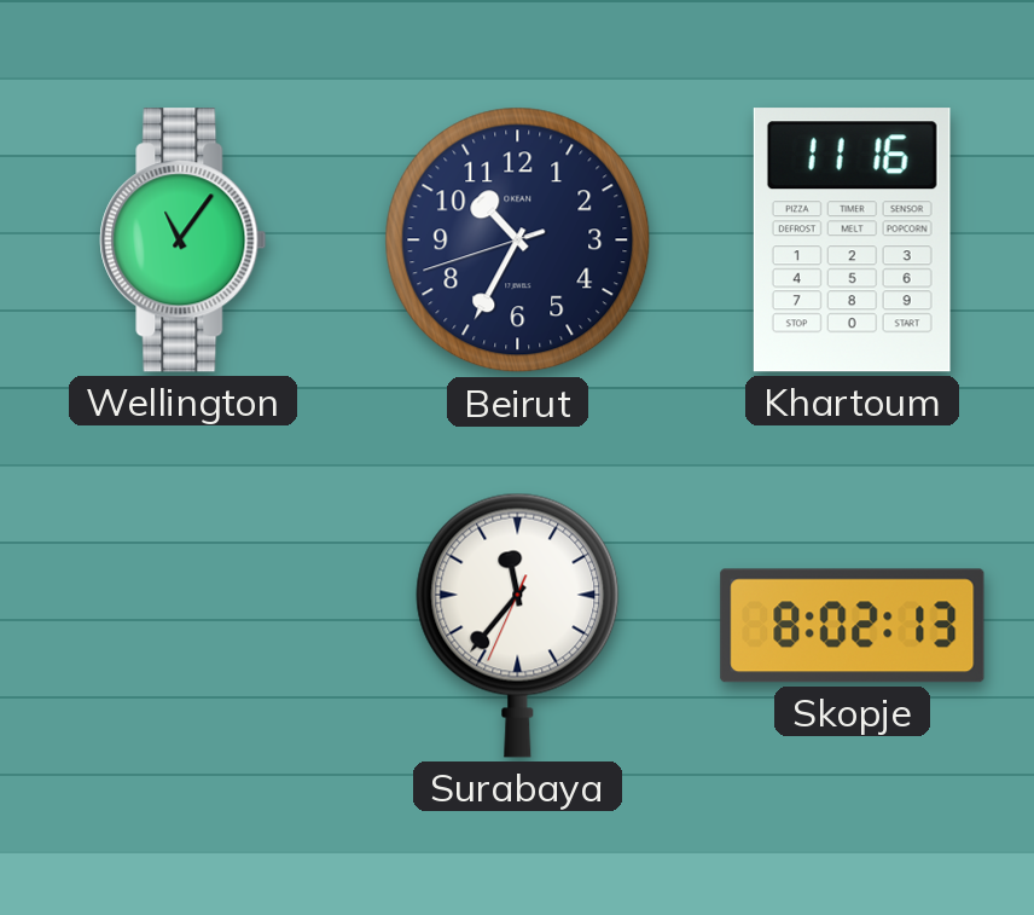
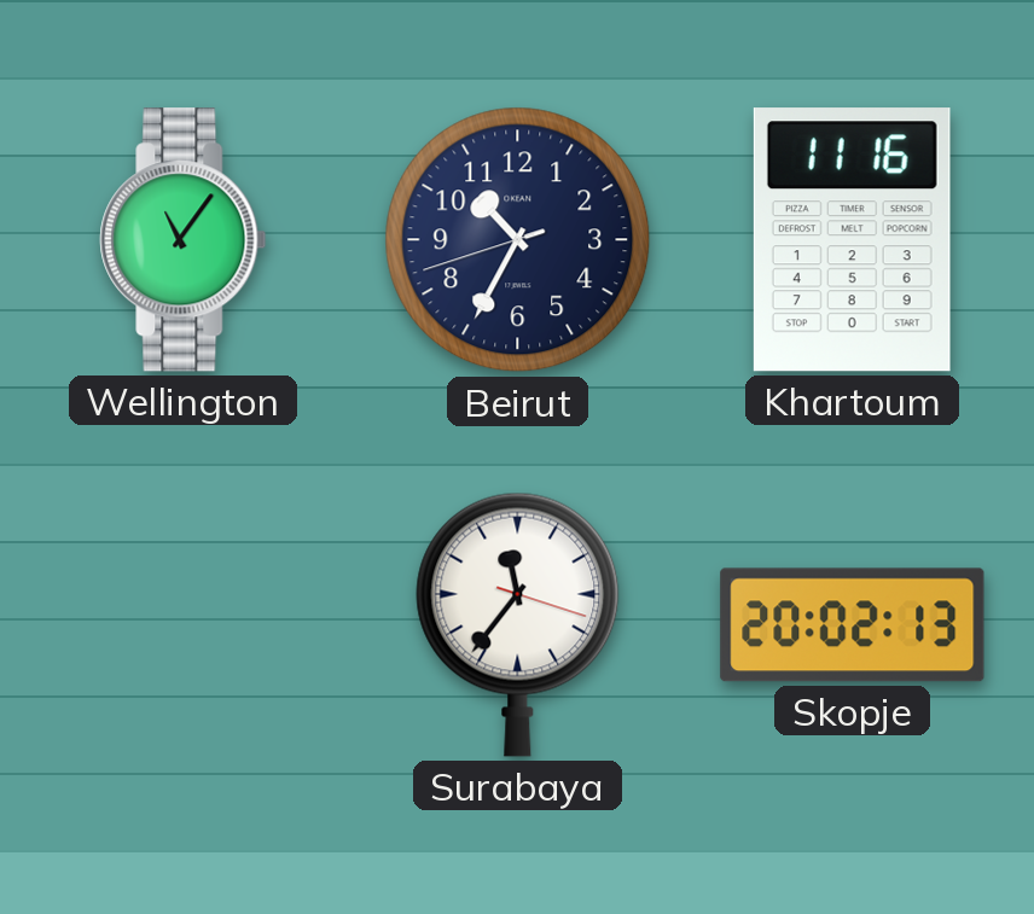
Surabaya: 11:36:34 -> 11:36:18 (518, 624)
Skopje: 8:02 -> 20:02 (853, 625)
